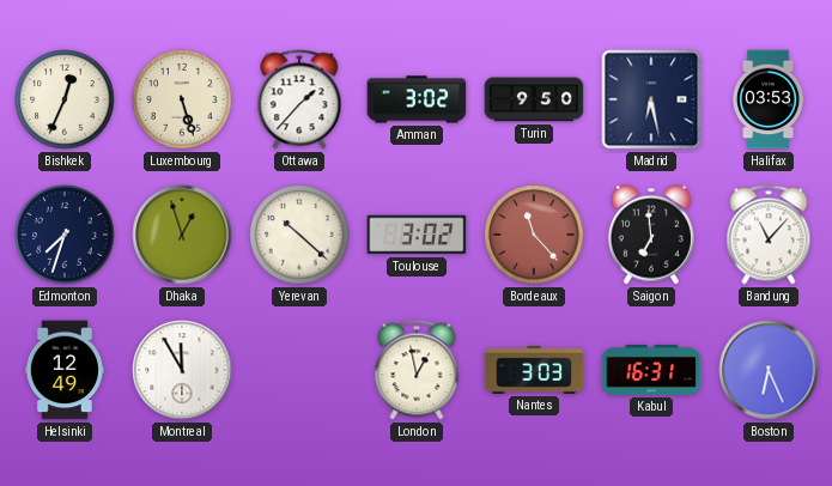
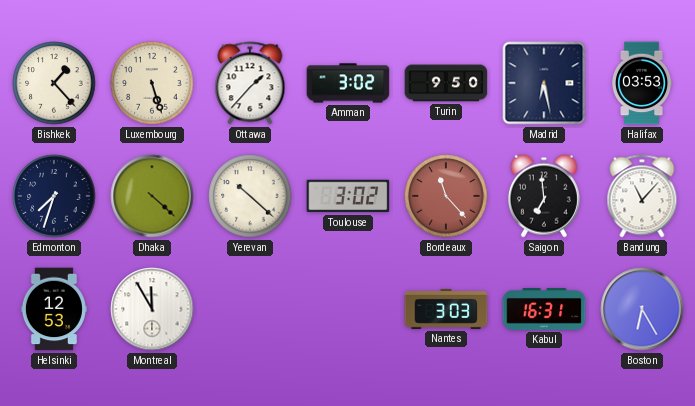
Bishkek: 12:34 -> 1:23 (54, 83)
Dhaka: 12:57 -> 4:22 (152, 196)
Helsinki: 12:49 -> 12:53 (54, 309)
London: 12:58 -> none (417, 370)
Boston: 6:26 -> 6:25 (642, 309)
